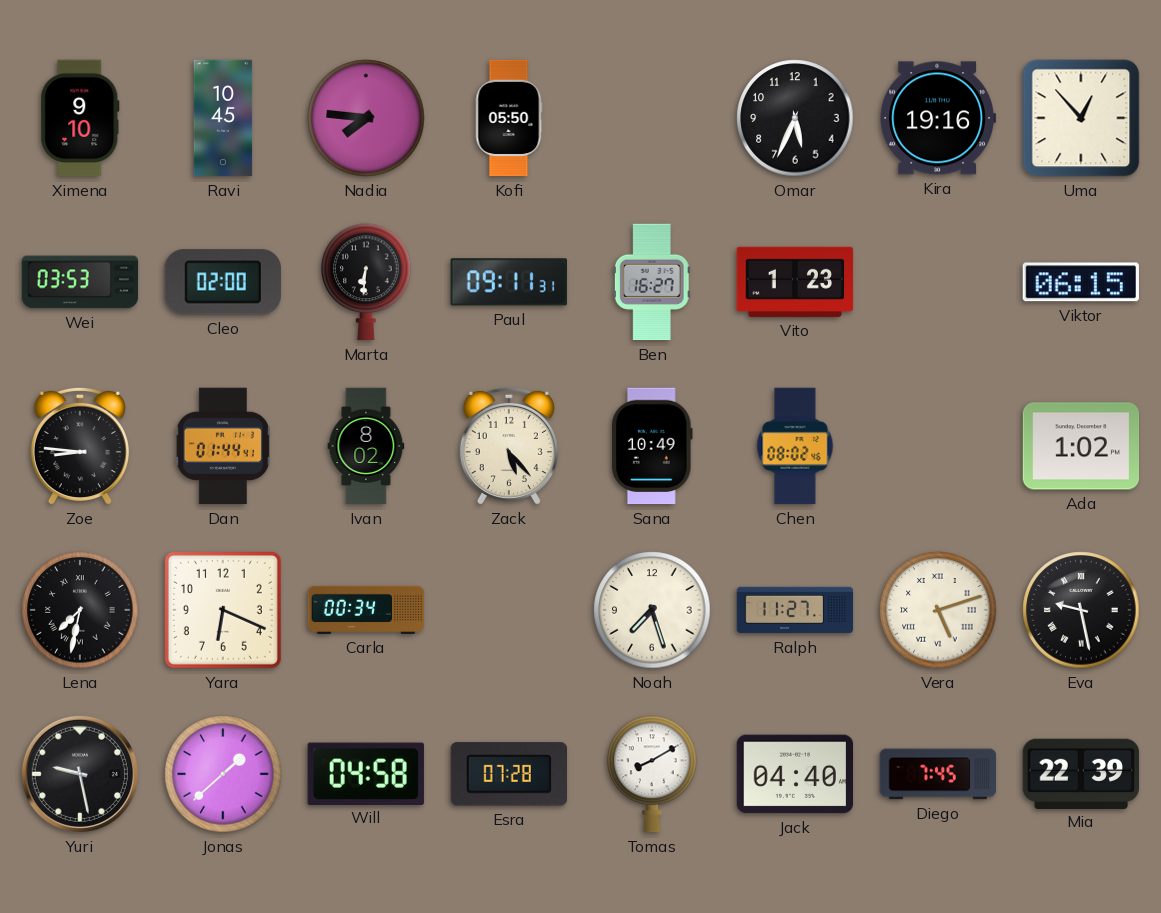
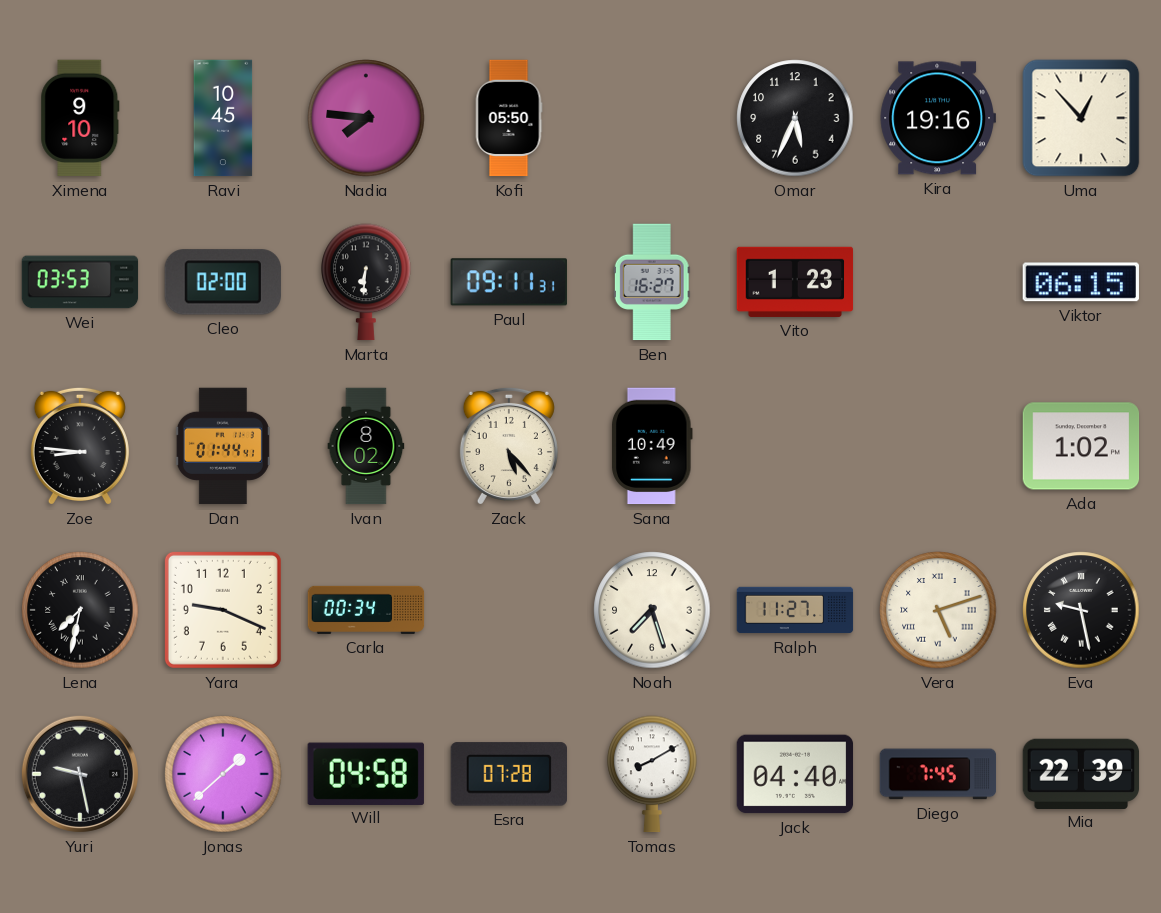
Chen: 08:02 -> none (795, 446)
Yara: 6:19 -> 9:19 (223, 610)
